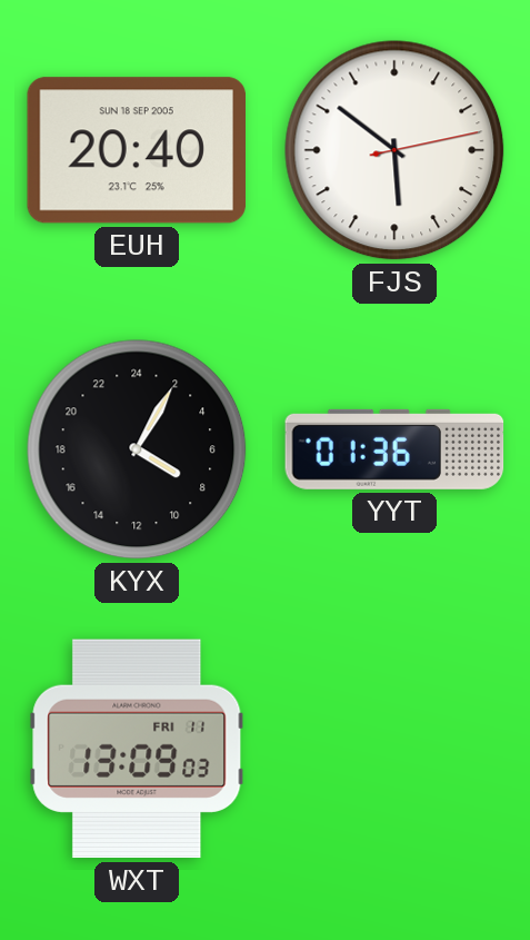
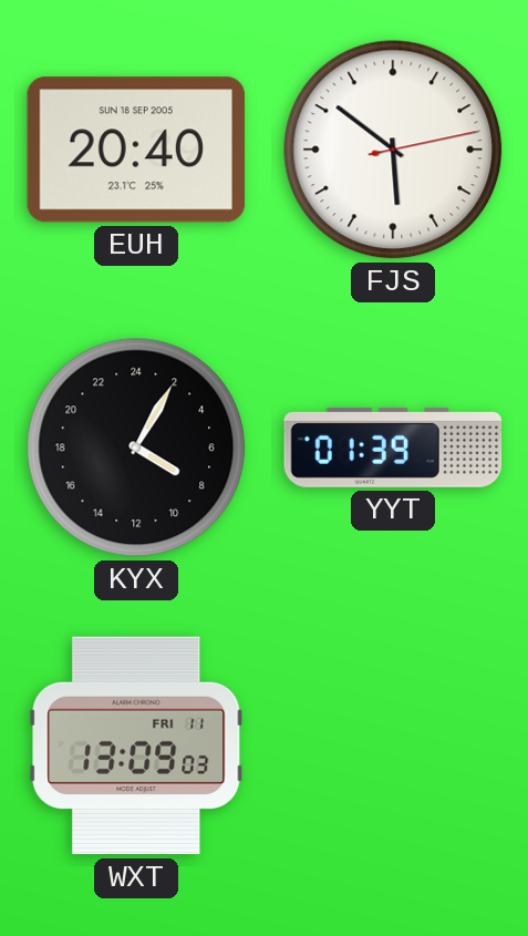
YYT: 01:36 -> 01:39 (393, 448)
